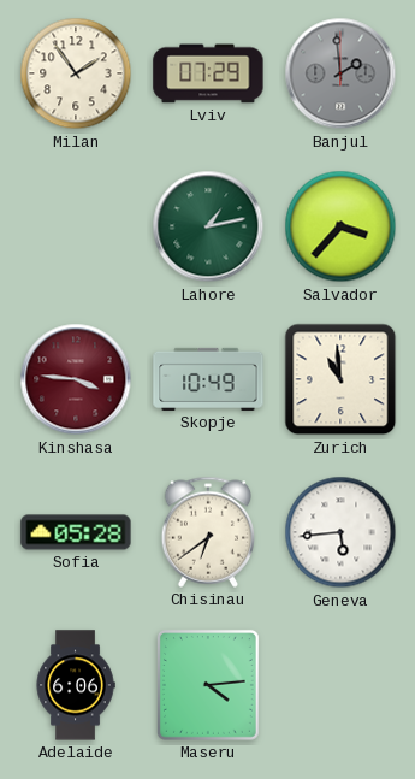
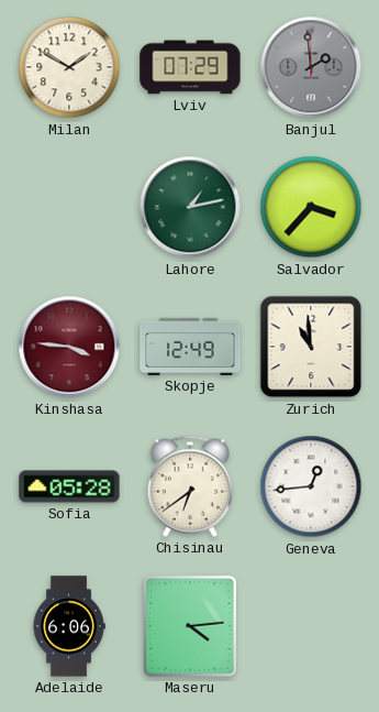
Milan: 1:54 -> 1:50 (69, 67)
Skopje: 10:49 -> 12:49 (190, 347)
Geneva: 5:44 -> 12:44 (311, 486)
